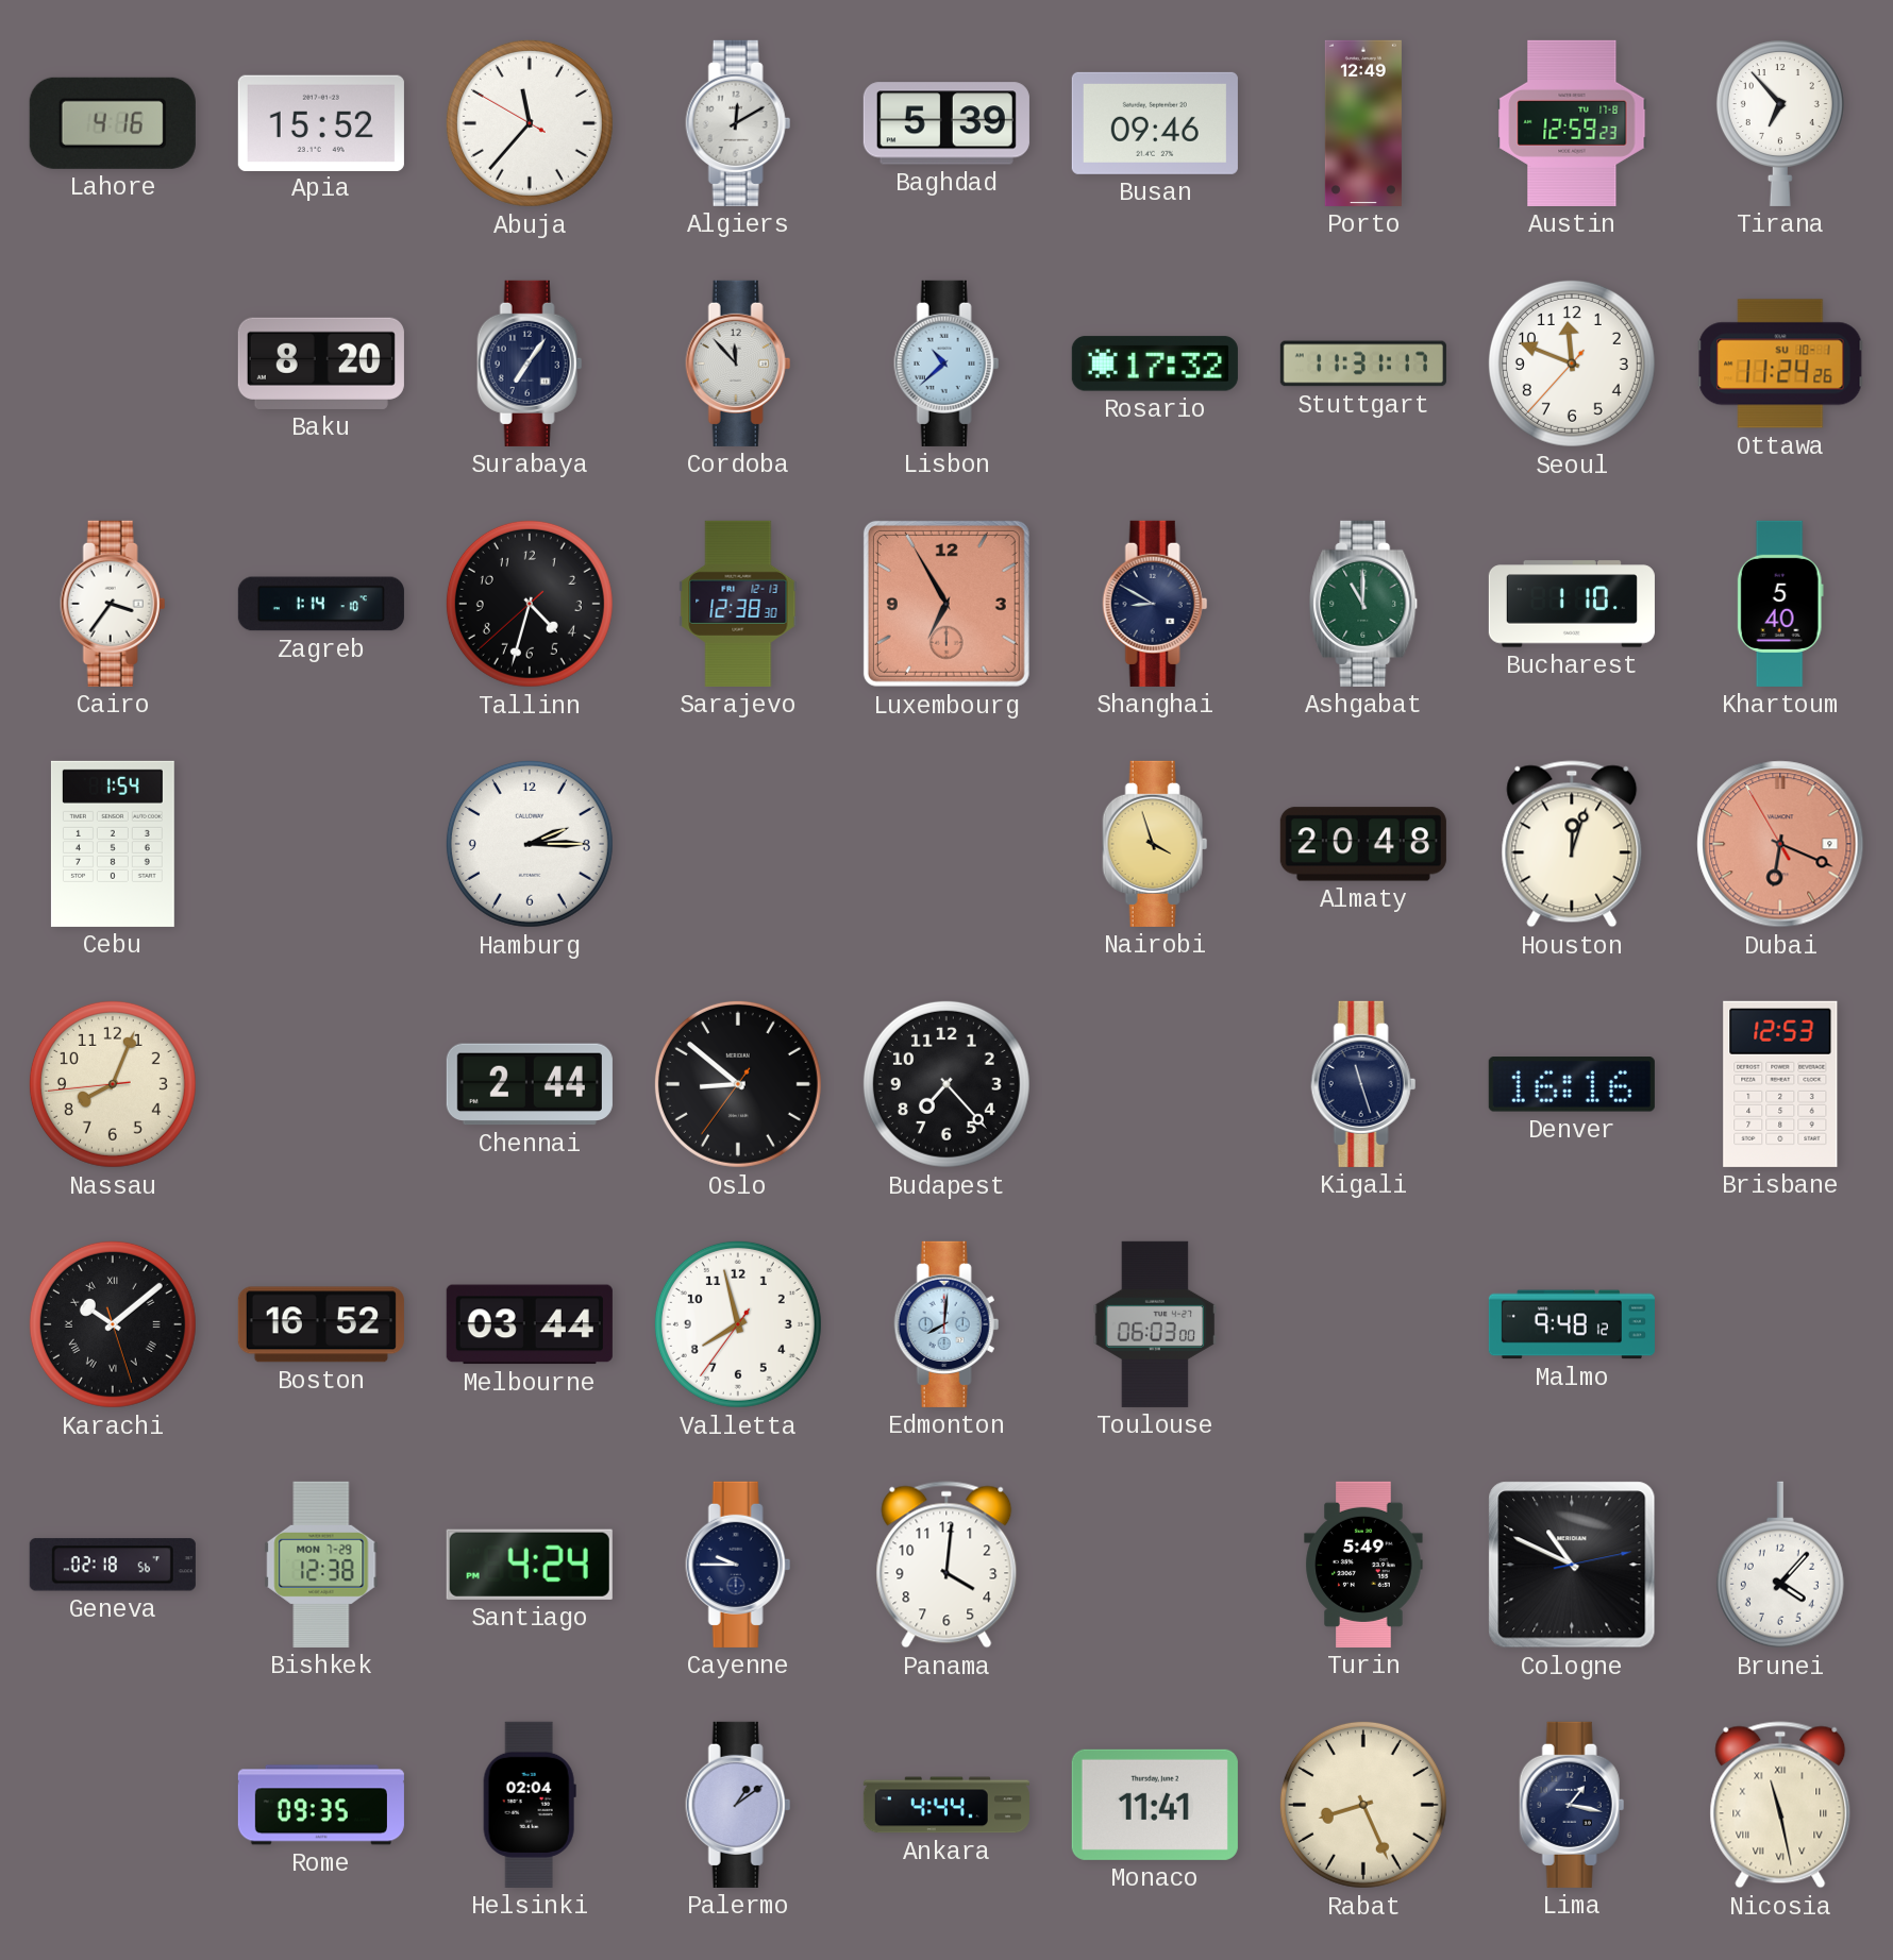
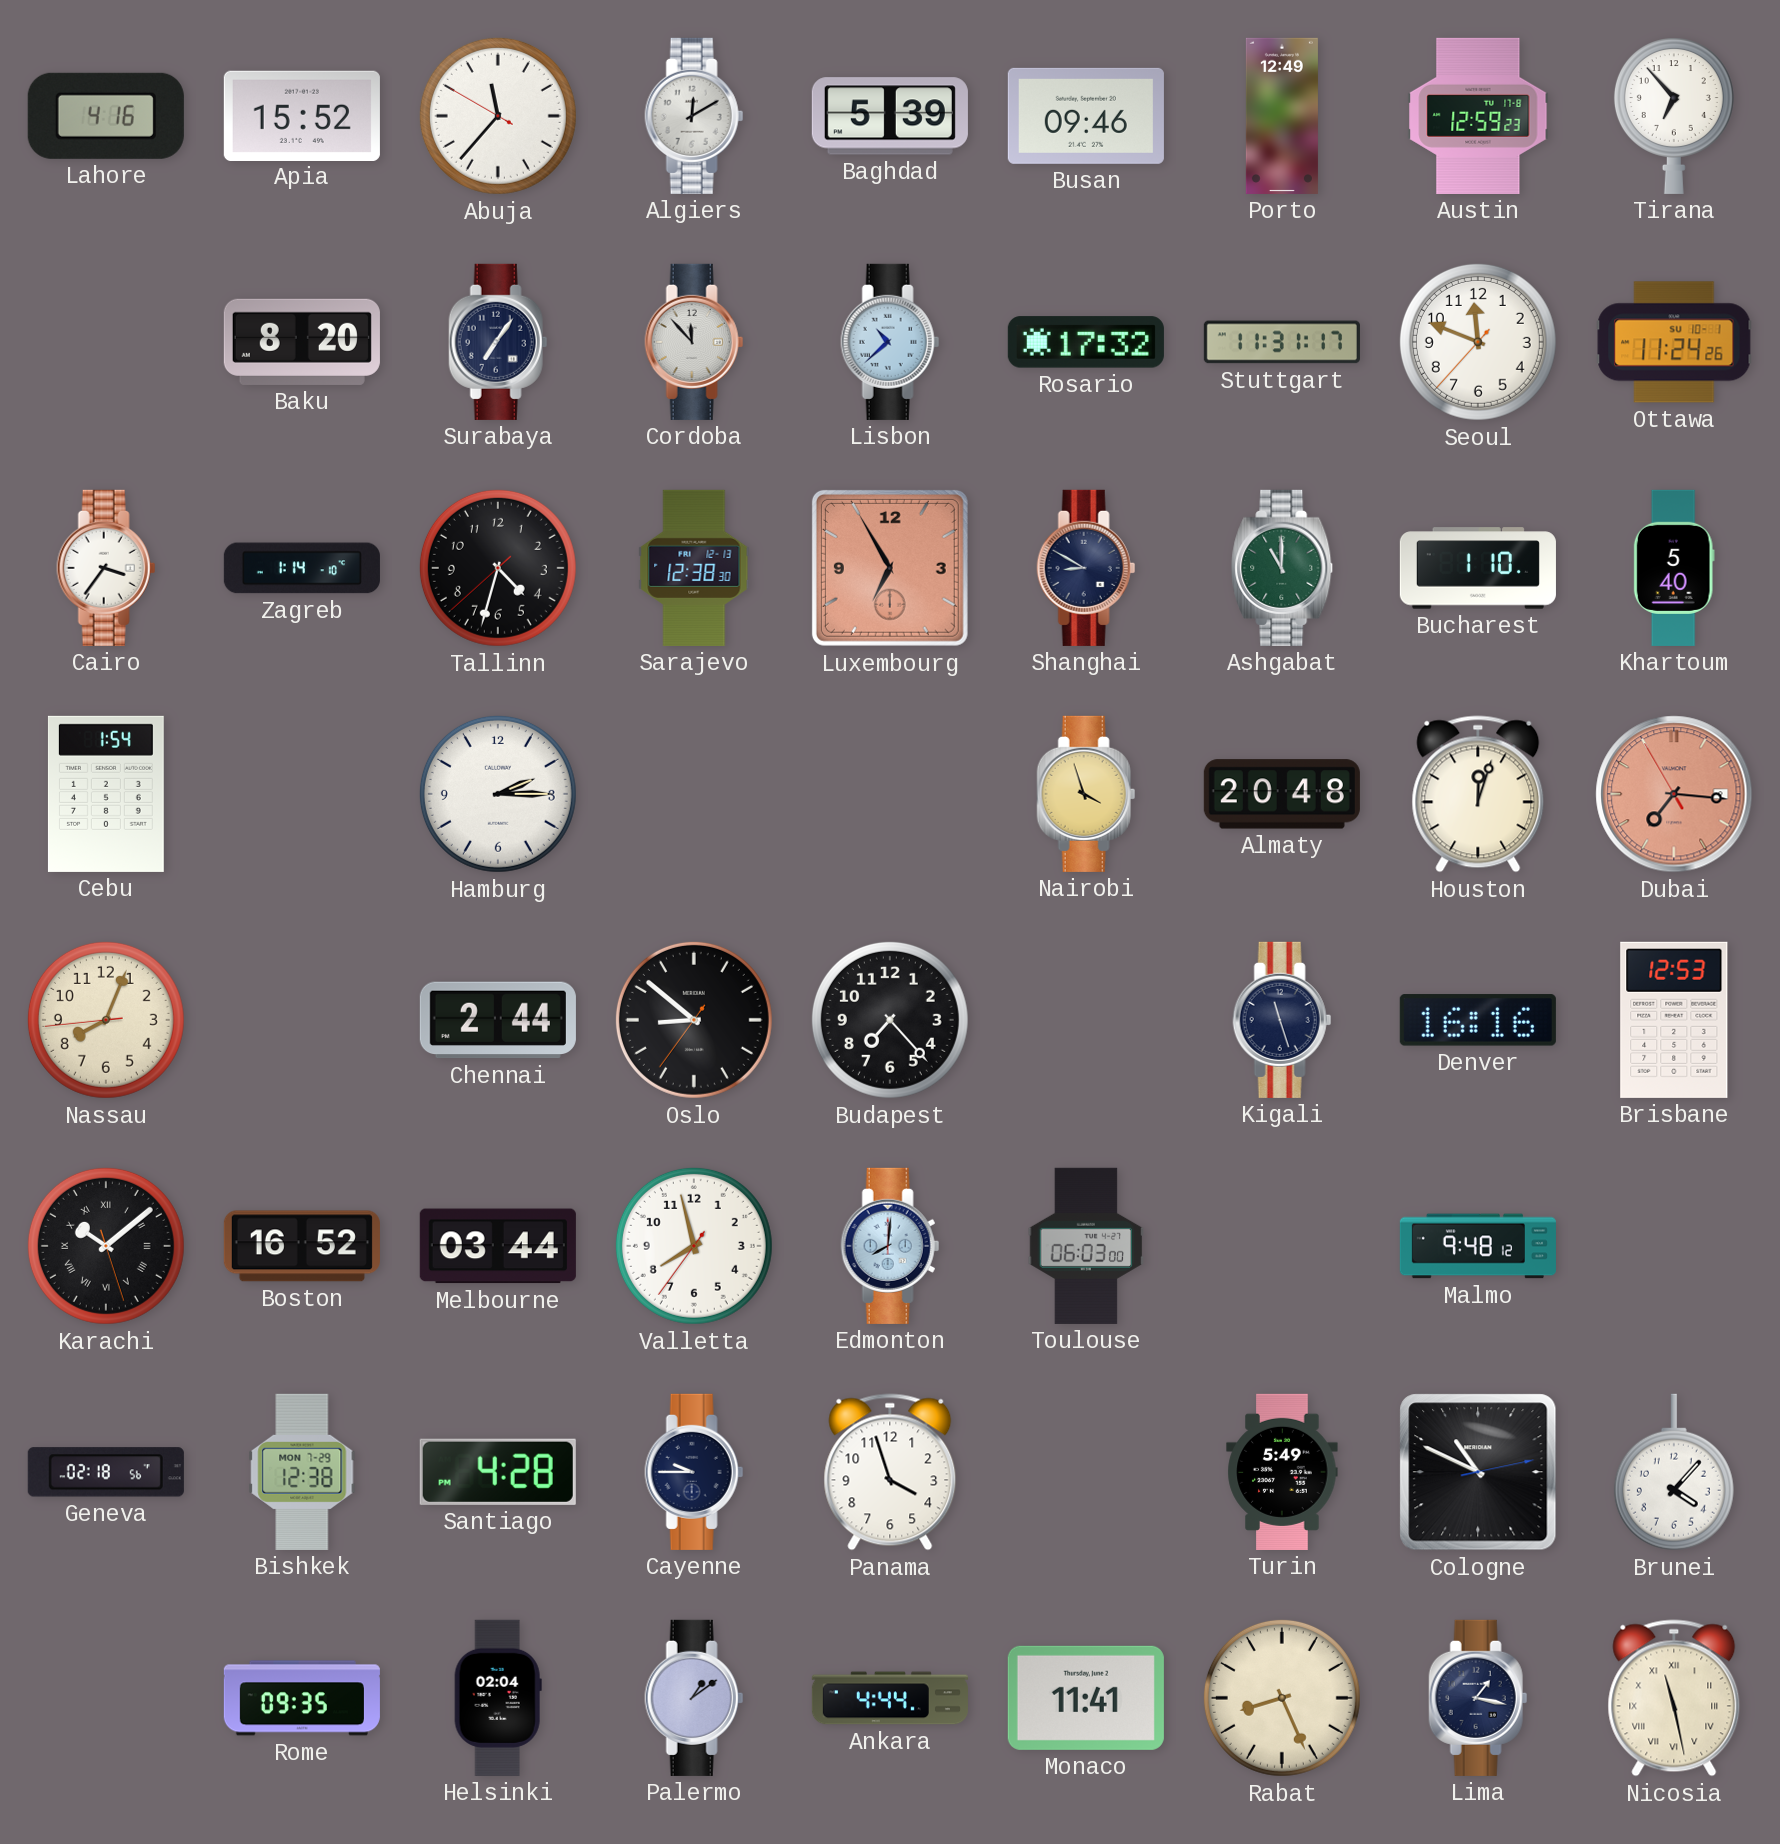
Dubai: 6:18 -> 7:15 (1674, 794)
Santiago: 4:24 -> 4:28 (498, 1472)
Panama: 4:01 -> 3:57 (890, 1472)
